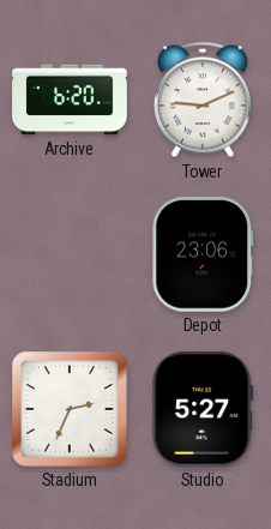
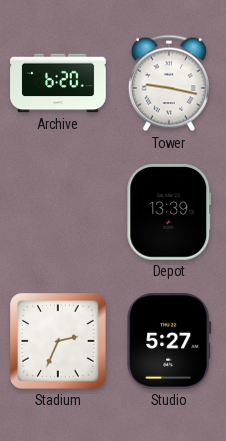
Tower: 9:11 -> 9:17 (169, 83)
Depot: 23:06 -> 13:39 (169, 212)
